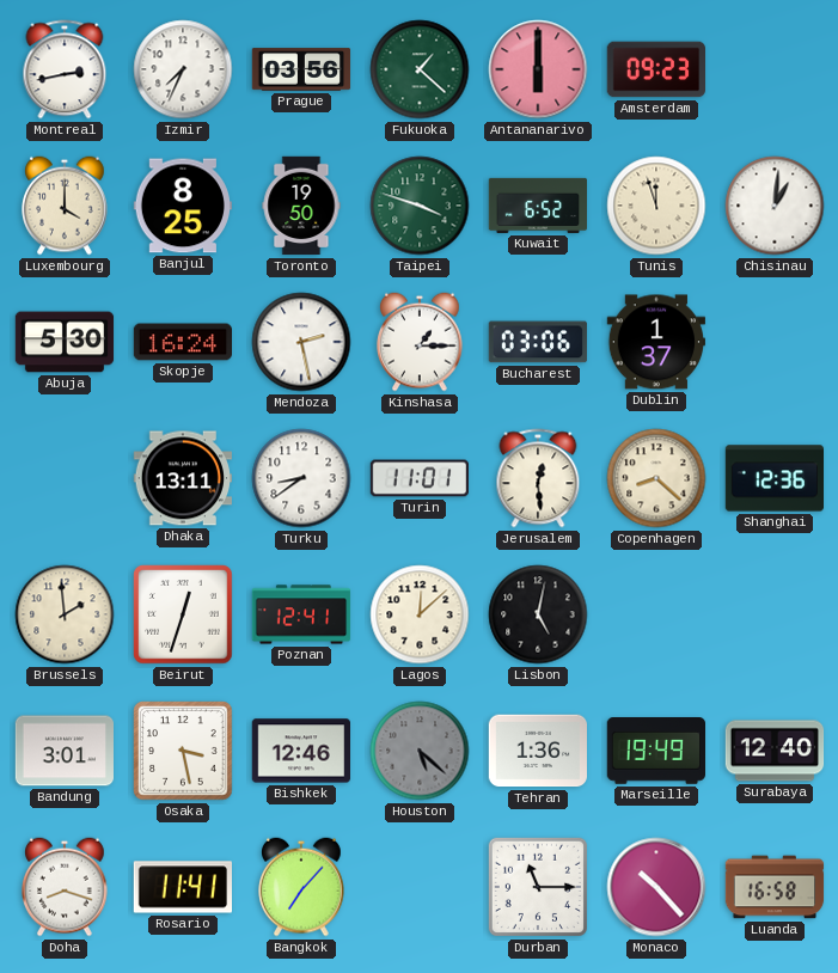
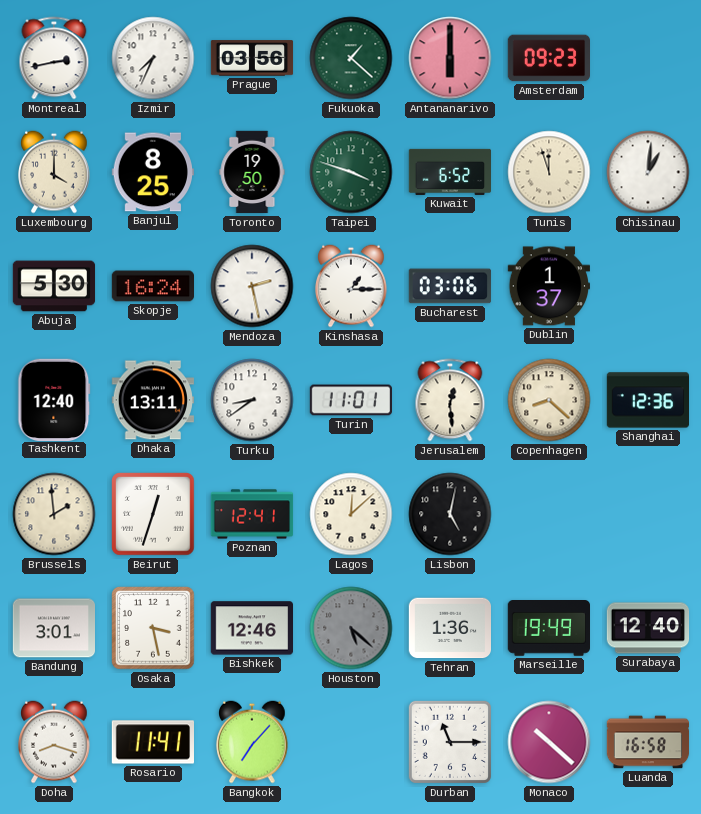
Tashkent: none -> 12:40 (54, 399)
Monaco: 10:23 -> 10:22 (549, 742)
